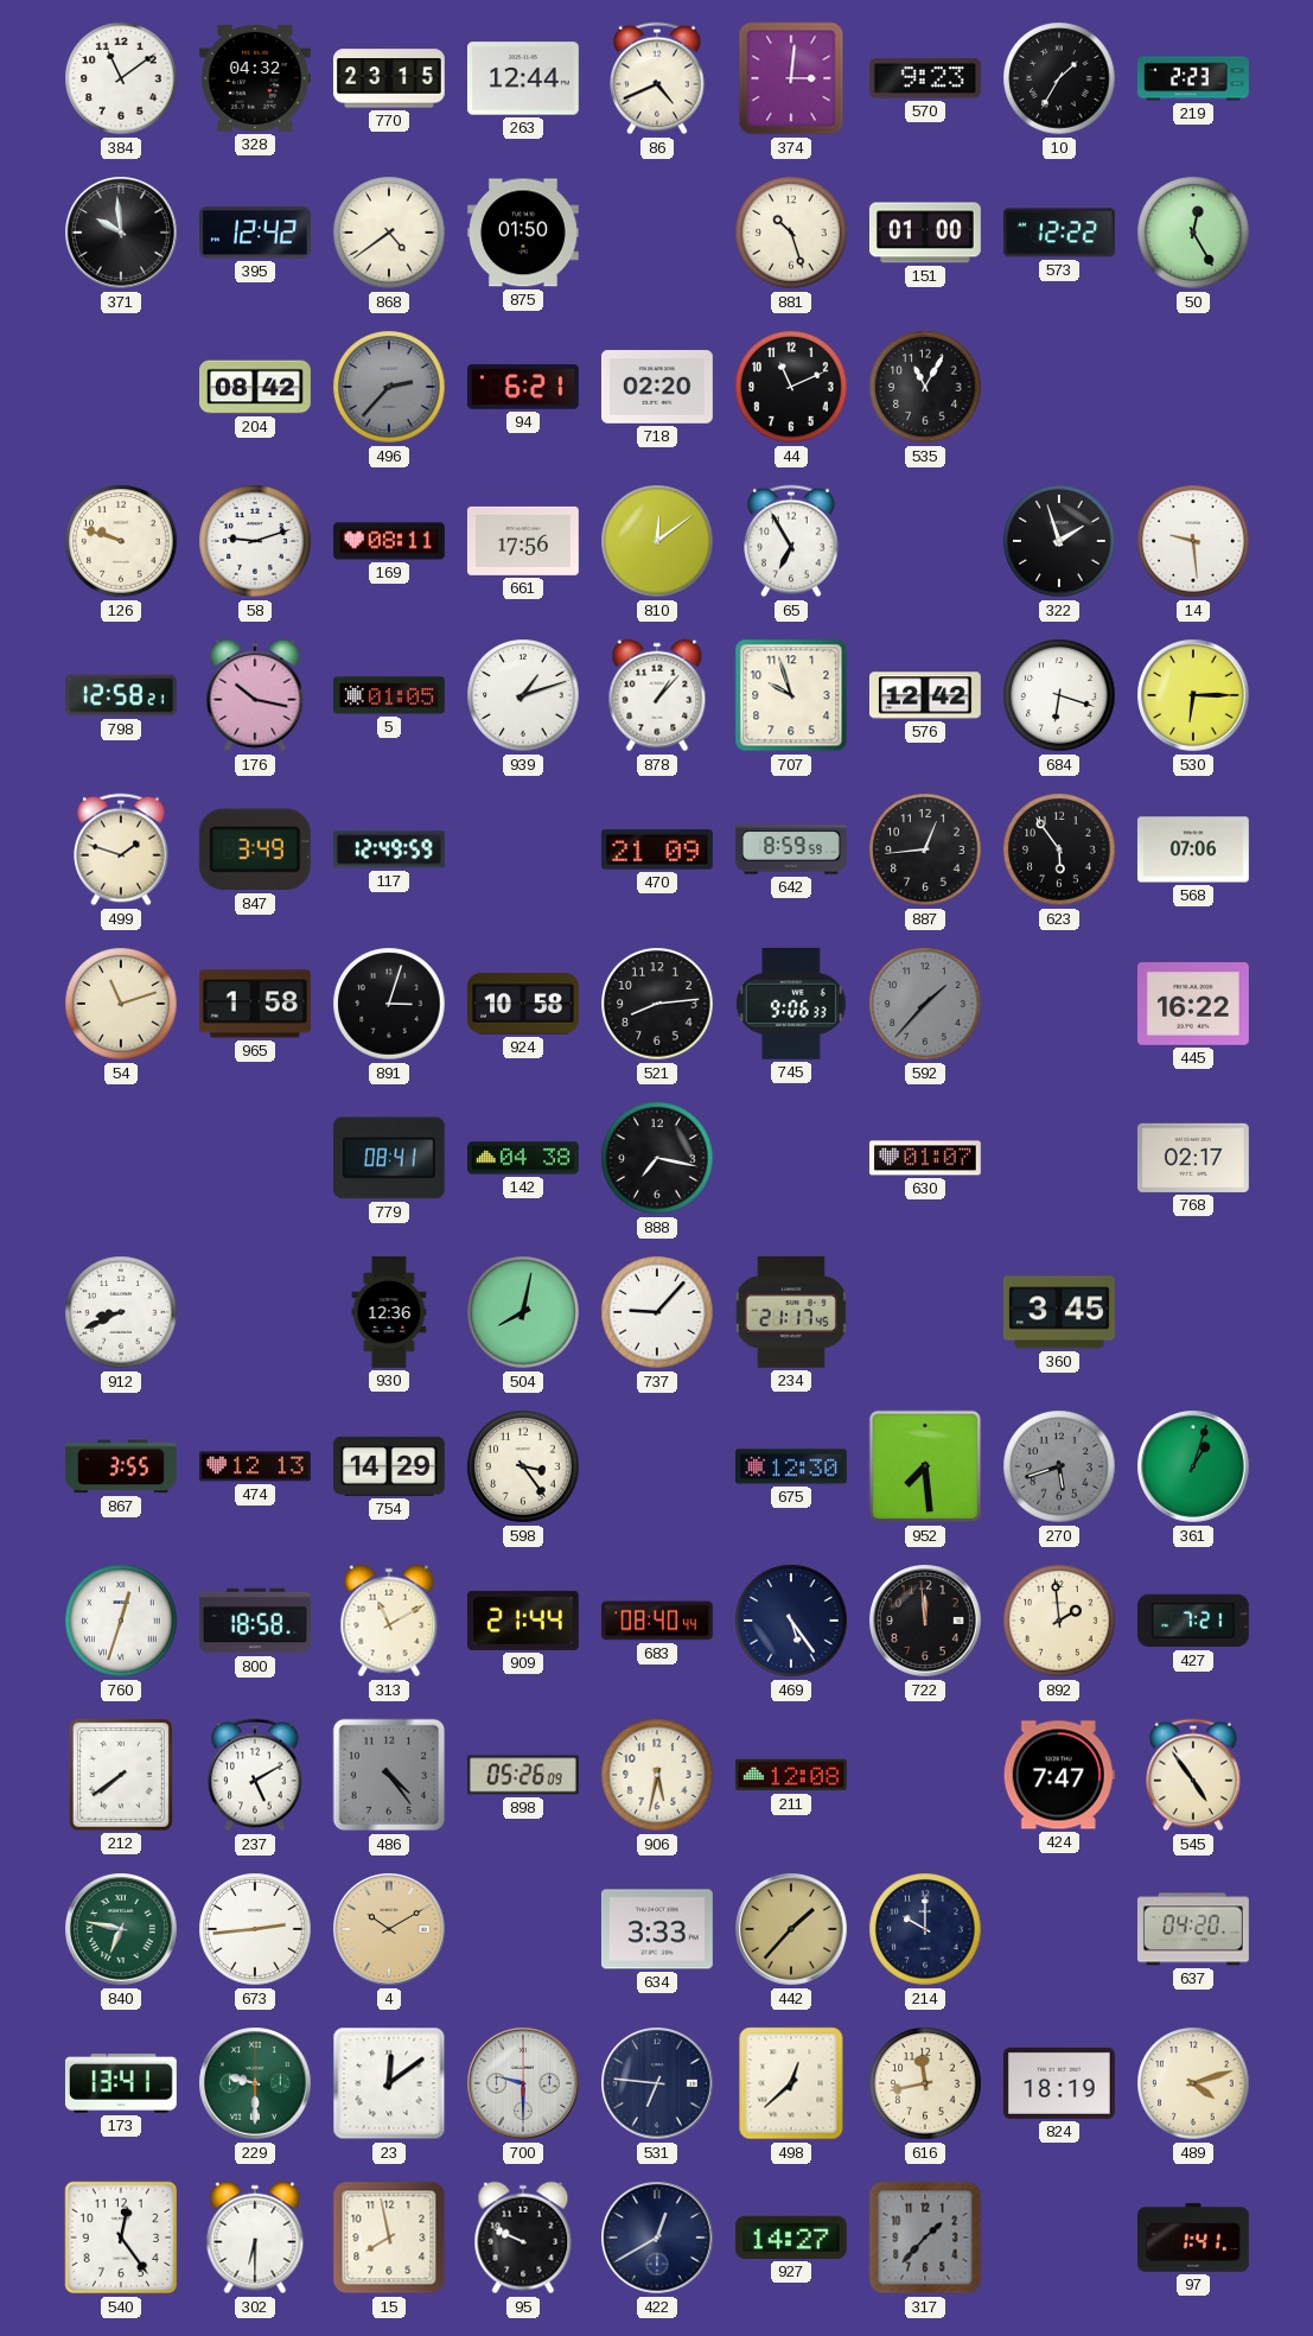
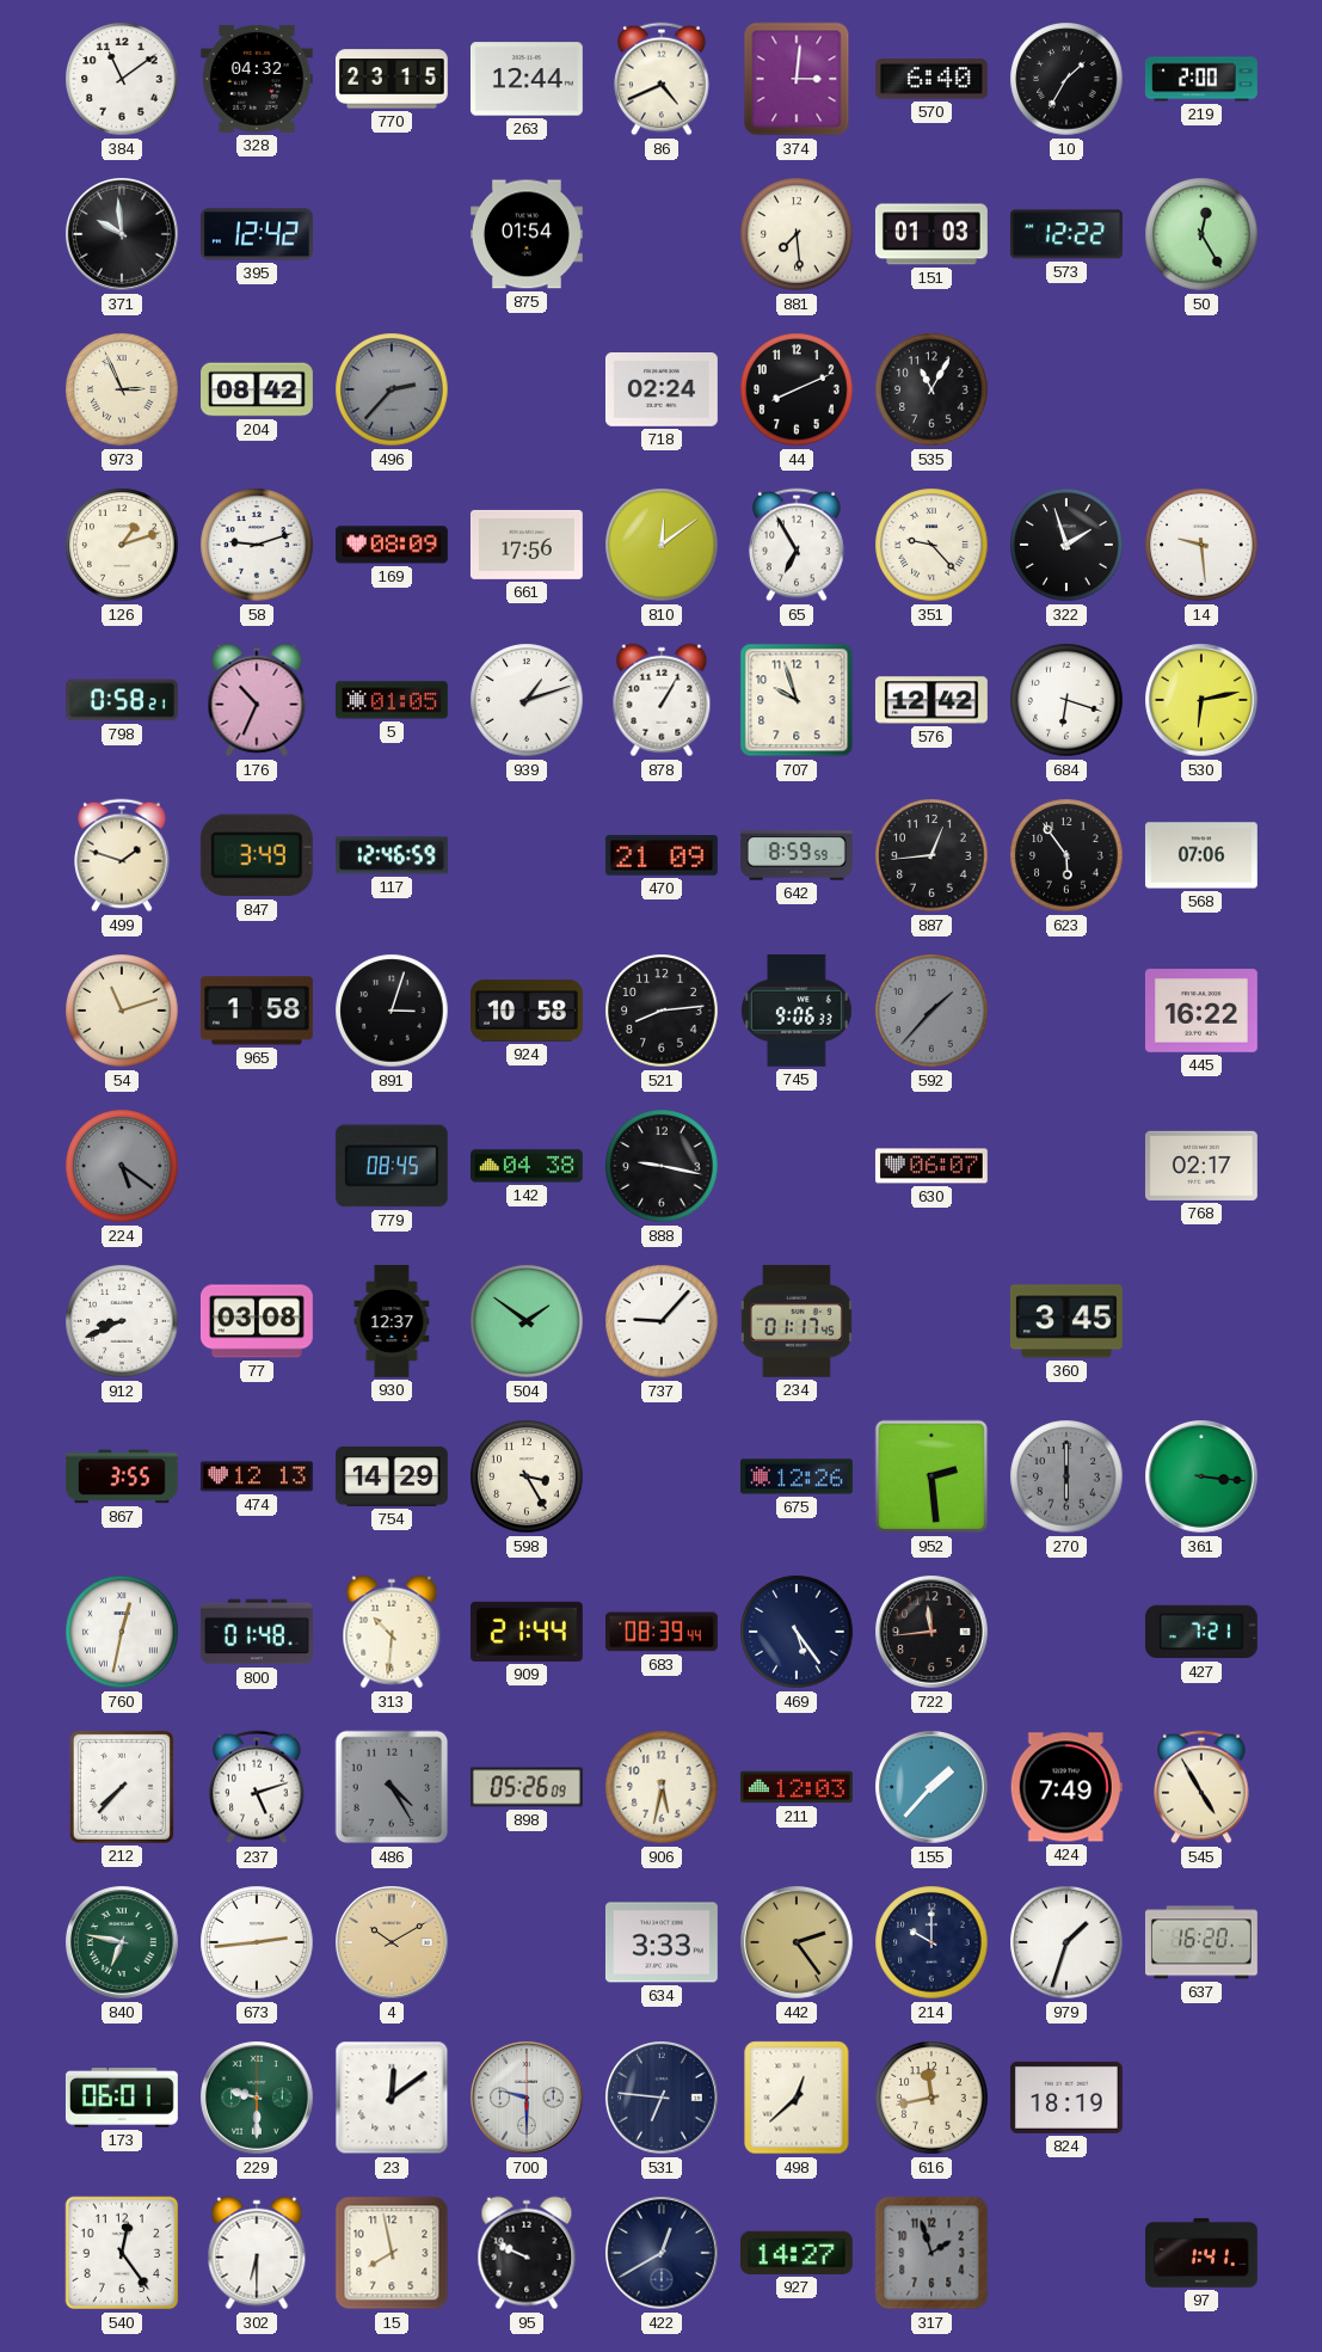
570: 9:23 -> 6:40 (931, 79)
219: 2:23 -> 2:00 (1201, 79)
868: 4:39 -> none (389, 233)
875: 01:50 -> 01:54 (528, 234)
881: 10:27 -> 7:29 (797, 234)
151: 01:00 -> 01:03 (931, 234)
973: none -> 2:56 (122, 389)
94: 6:21 -> none (523, 387)
718: 02:20 -> 02:24 (662, 391)
44: 11:11 -> 8:11 (797, 389)
126: 9:48 -> 1:12 (122, 545)
169: 08:11 -> 08:09 (392, 545)
351: none -> 9:23 (931, 545)
798: 12:58 -> 0:58 (122, 700)
176: 10:17 -> 10:34 (257, 700)
878: 1:07 -> 1:05 (662, 700)
530: 6:15 -> 6:13 (1203, 701)
117: 12:49 -> 12:46 (392, 855)
224: none -> 5:21 (122, 1166)
779: 08:41 -> 08:45 (392, 1166)
888: 7:17 -> 9:17 (662, 1166)
630: 01:07 -> 06:07 (931, 1166)
77: none -> 03:08 (257, 1321)
930: 12:36 -> 12:37 (392, 1322)
504: 8:02 -> 1:51 (527, 1321)
234: 21:17 -> 01:17 (797, 1321)
598: 3:24 -> 3:25 (527, 1476)
675: 12:30 -> 12:26 (798, 1476)
952: 7:29 -> 2:29 (931, 1476)
270: 5:42 -> 6:00 (1066, 1476)
361: 1:03 -> 3:16 (1203, 1478)
760: 12:33 -> 12:32 (122, 1632)
800: 18:58 -> 01:48 (257, 1632)
313: 11:10 -> 10:31 (392, 1632)
683: 08:40 -> 08:39 (663, 1632)
722: 11:59 -> 11:44 (933, 1633)
892: 1:59 -> none (1059, 1621)
212: 7:39 -> 7:37 (122, 1787)
237: 5:10 -> 5:12 (257, 1787)
486: 4:24 -> 4:25 (392, 1787)
211: 12:08 -> 12:03 (797, 1787)
155: none -> 1:37 (933, 1788)
424: 7:47 -> 7:49 (1066, 1787)
545: 4:54 -> 4:55 (1201, 1787)
442: 1:37 -> 2:24 (798, 1943)
979: none -> 1:33 (1066, 1942)
637: 04:20 -> 16:20 (1201, 1942)
173: 13:41 -> 06:01 (122, 2099)
489: 4:12 -> none (1193, 2083)
317: 1:37 -> 1:57 (931, 2253)
